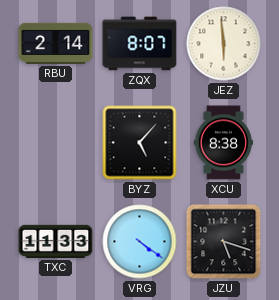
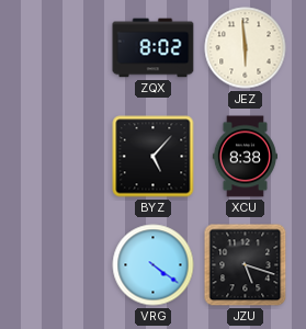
RBU: 2:14 -> none (56, 43)
ZQX: 8:07 -> 8:02 (154, 48)
TXC: 11:33 -> none (56, 241)
